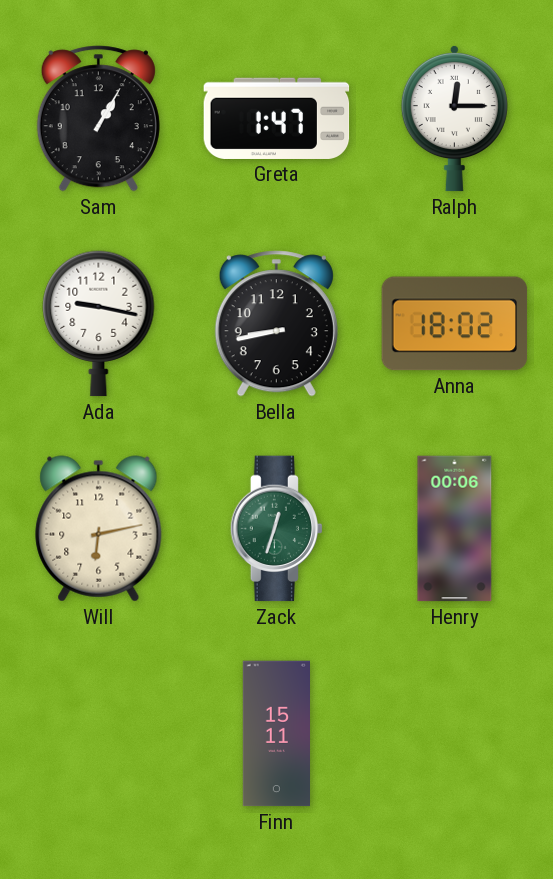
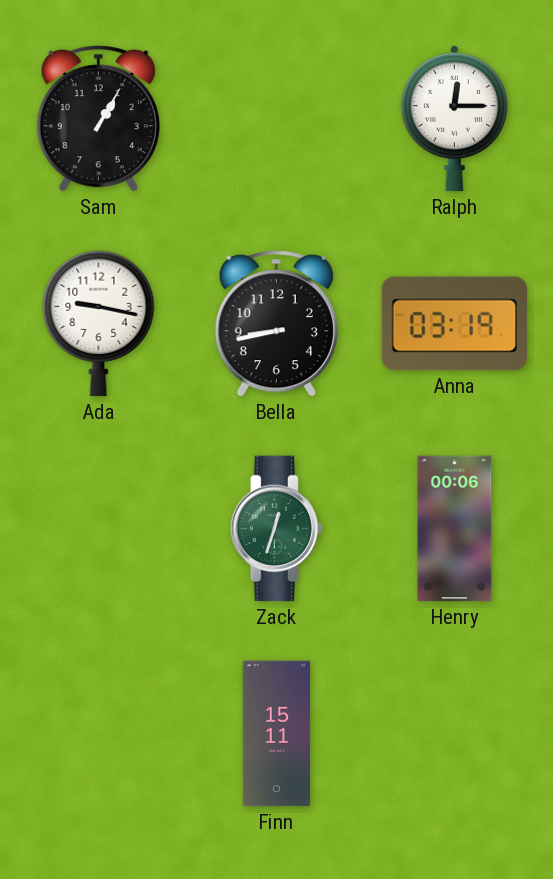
Greta: 1:47 -> none (277, 118)
Anna: 18:02 -> 03:19 (455, 324)
Will: 6:13 -> none (99, 529)
